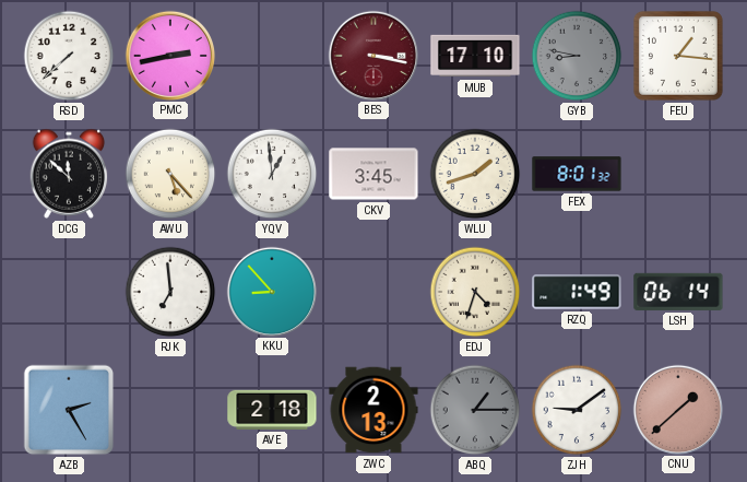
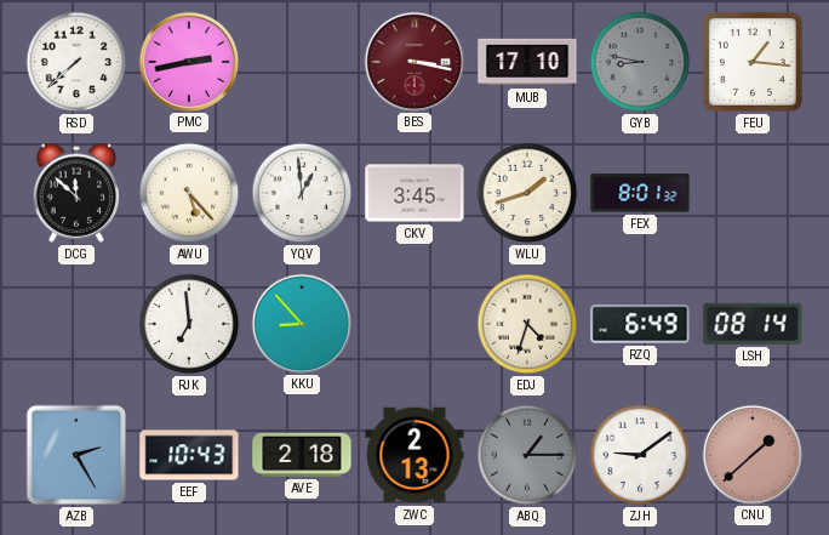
RZQ: 1:49 -> 6:49 (640, 324)
LSH: 06:14 -> 08:14 (753, 324)
EEF: none -> 10:43 (189, 455)
